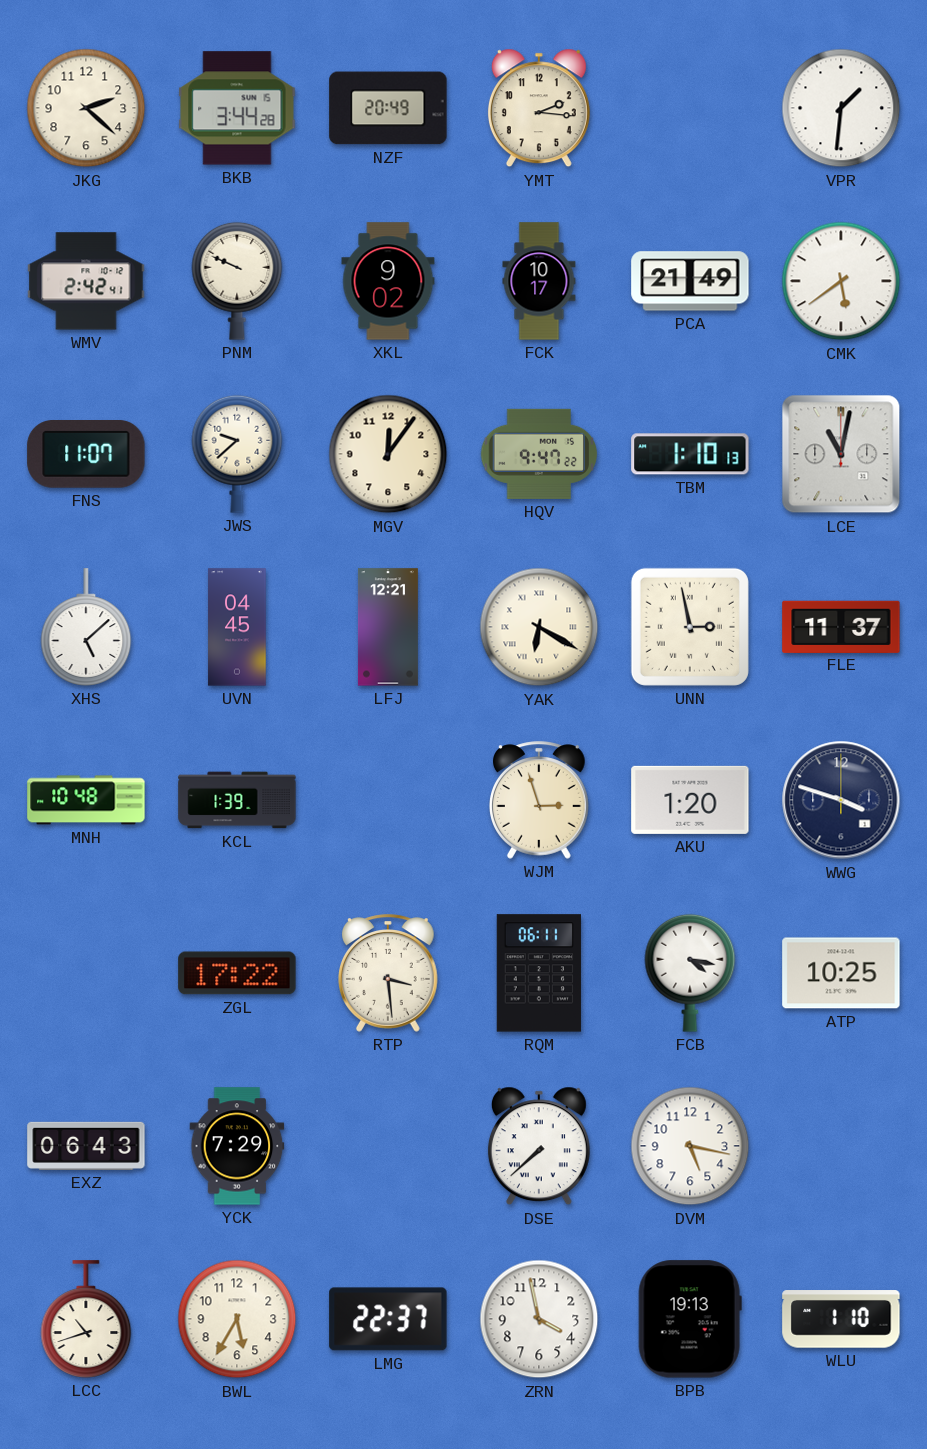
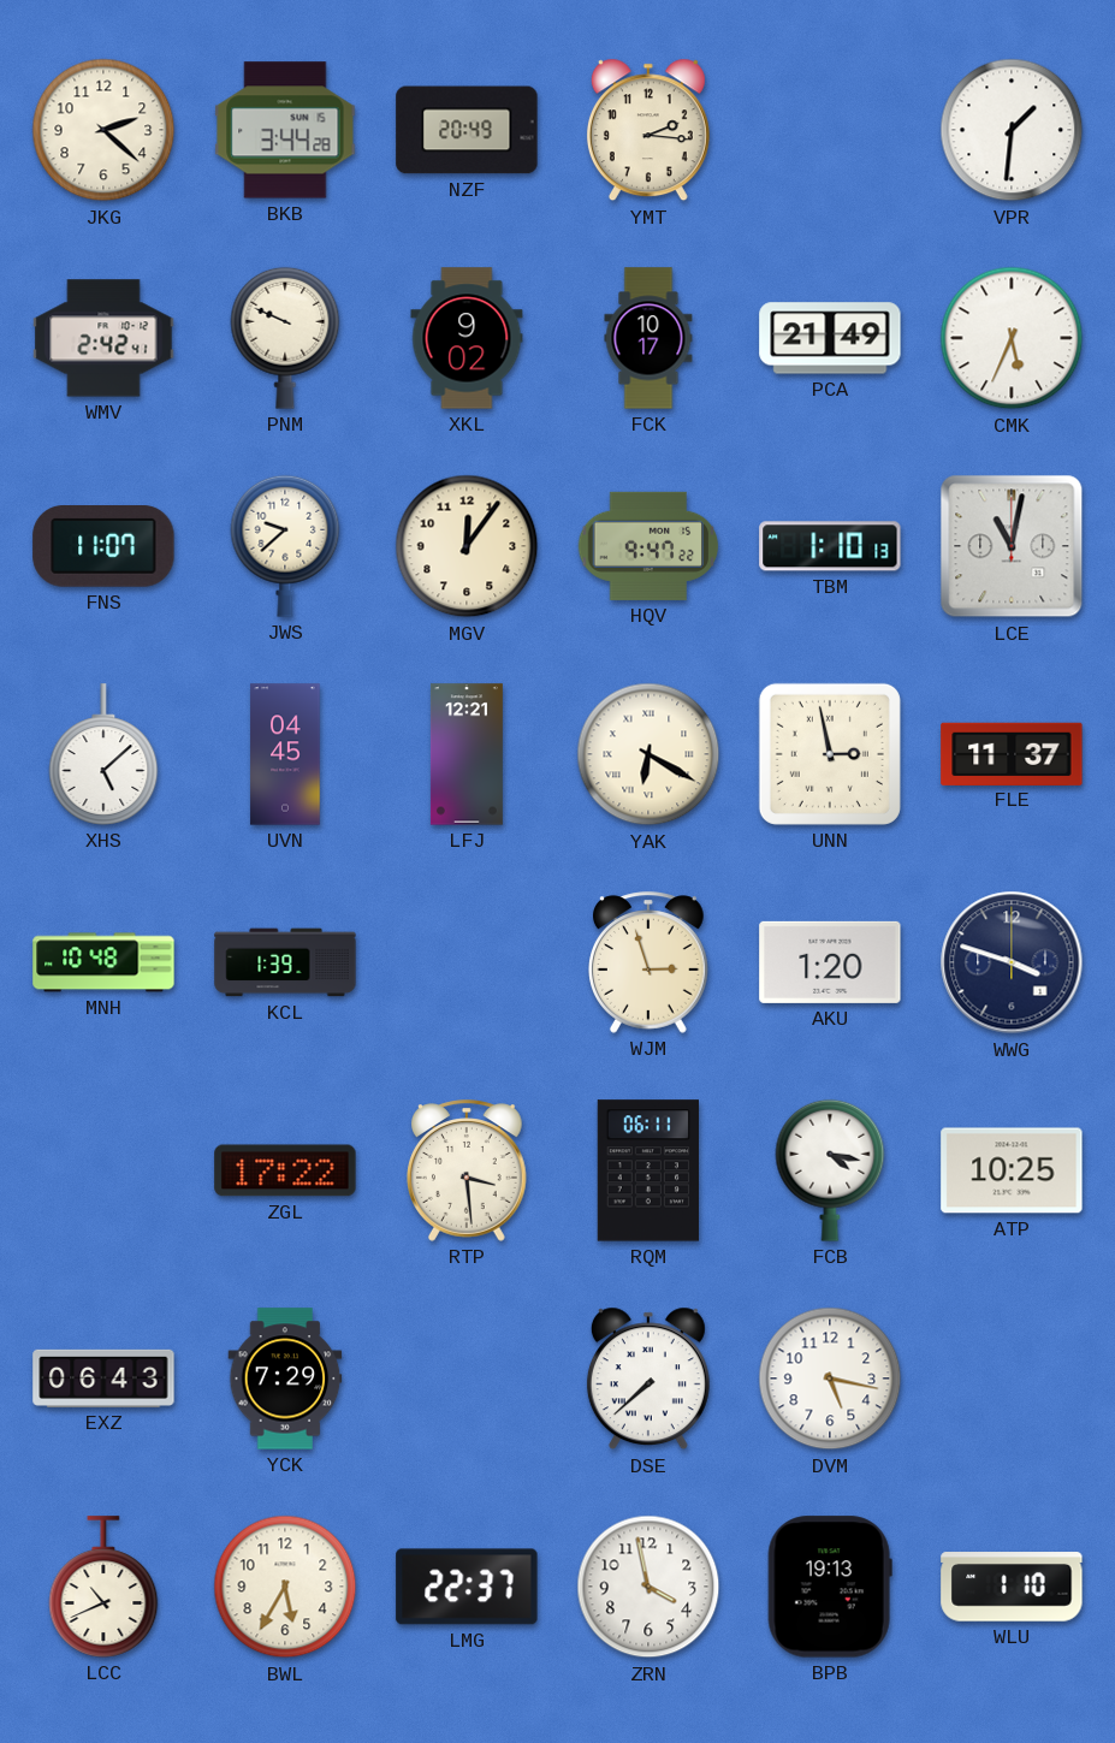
CMK: 5:39 -> 5:34 (1012, 338)
LCC: 10:42 -> 10:41 (103, 1587)
